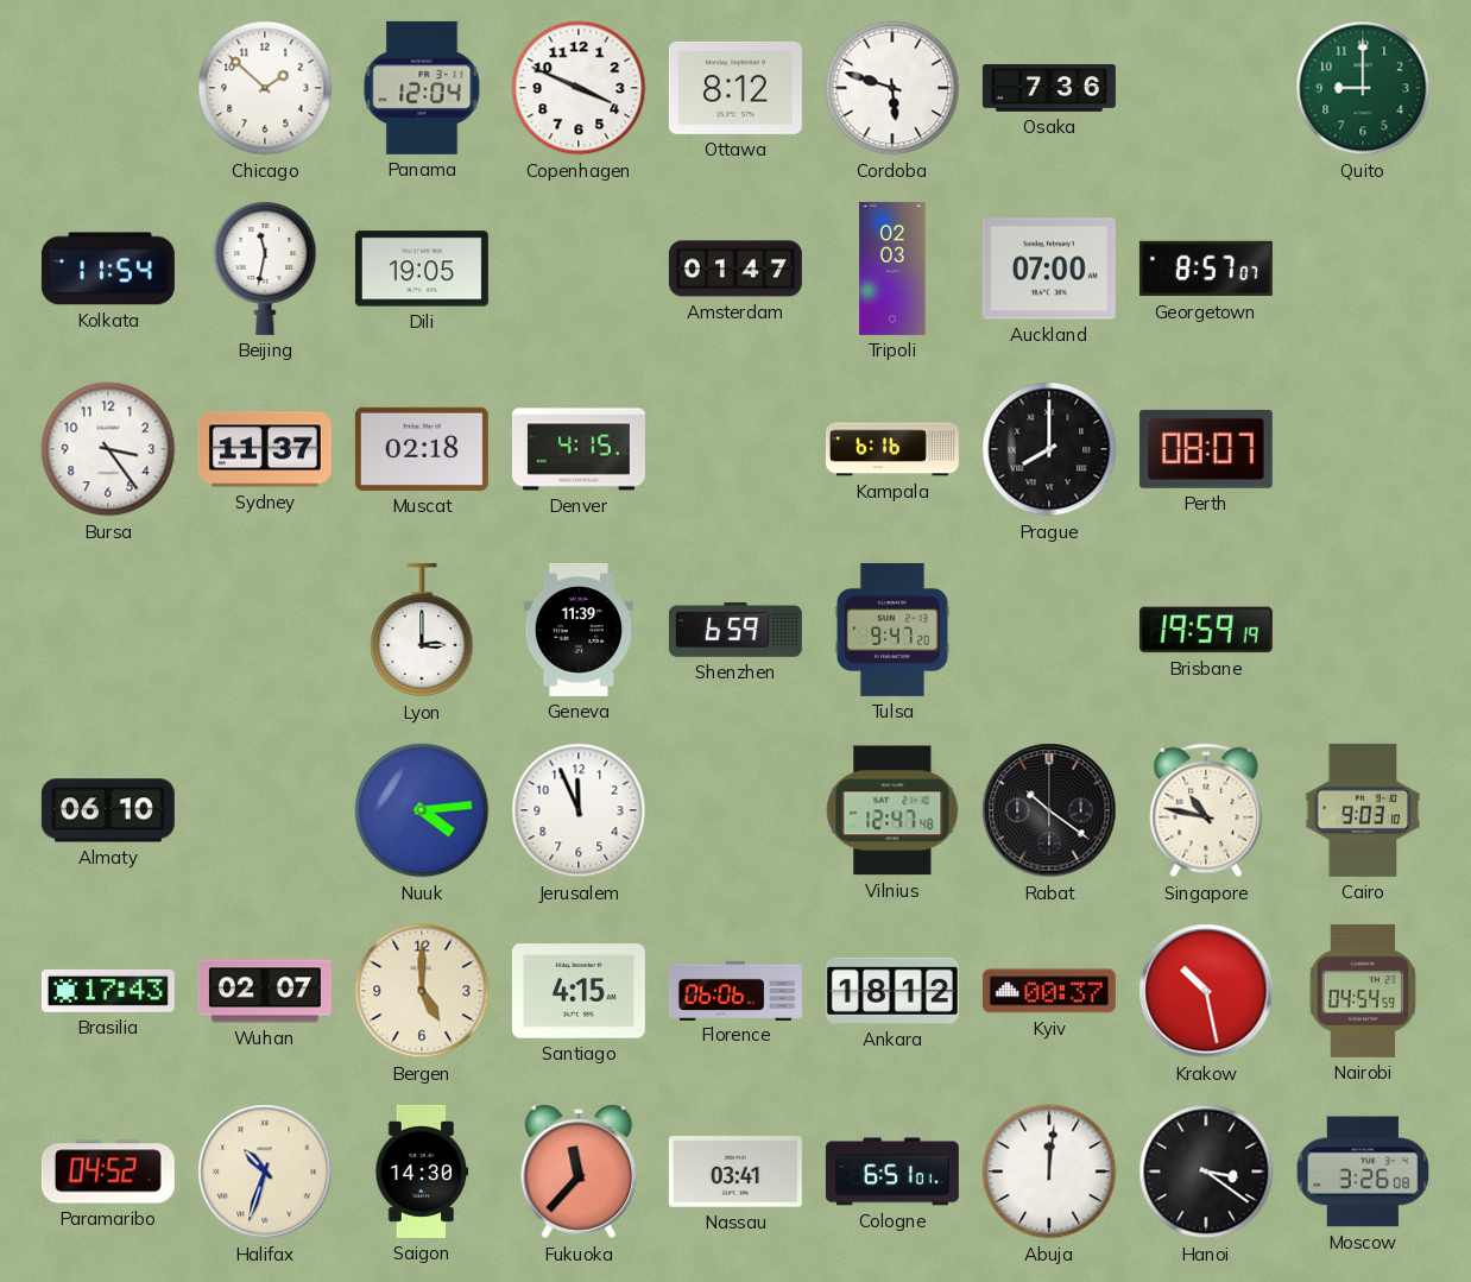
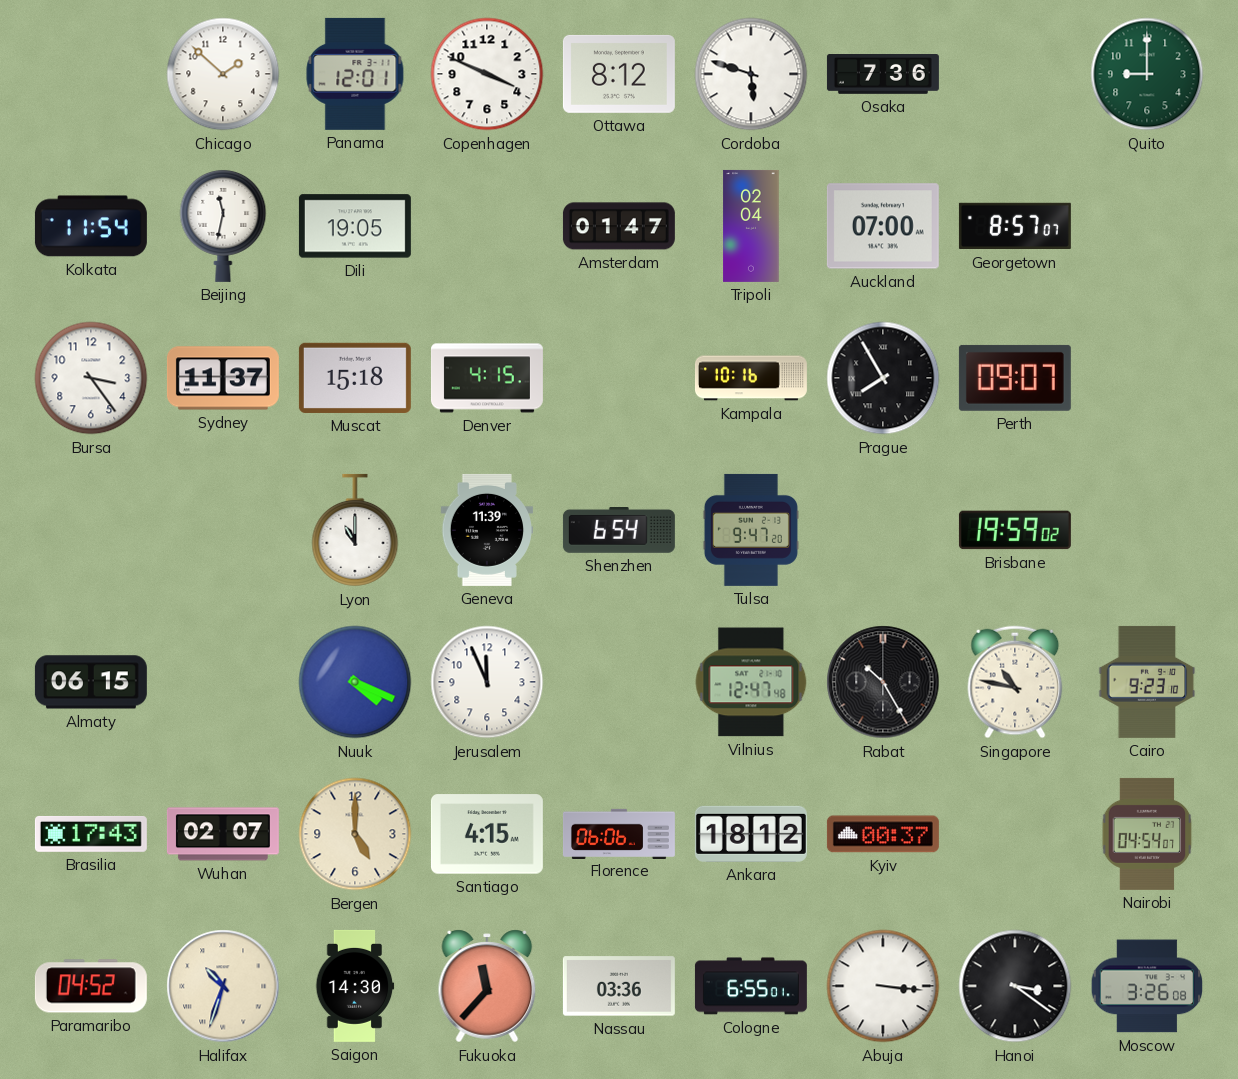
Panama: 12:04 -> 12:01 (355, 74)
Tripoli: 02:03 -> 02:04 (751, 226)
Muscat: 02:18 -> 15:18 (355, 378)
Kampala: 6:16 -> 10:16 (751, 378)
Prague: 8:00 -> 7:55 (883, 378)
Perth: 08:07 -> 09:07 (1015, 378)
Lyon: 3:00 -> 11:00 (355, 530)
Shenzhen: 6:59 -> 6:54 (619, 531)
Brisbane: 19:59:19 -> 19:59:02 (1015, 530)
Almaty: 06:10 -> 06:15 (91, 682)
Nuuk: 4:14 -> 4:19 (355, 682)
Rabat: 10:21 -> 10:25 (883, 682)
Cairo: 9:03 -> 9:23 (1147, 682)
Krakow: 10:28 -> none (1206, 991)
Nairobi: 04:54:59 -> 04:54:07 (1147, 834)
Nassau: 03:41 -> 03:36 (619, 986)
Cologne: 6:51 -> 6:55 (751, 986)
Abuja: 12:01 -> 3:16 (883, 986)
